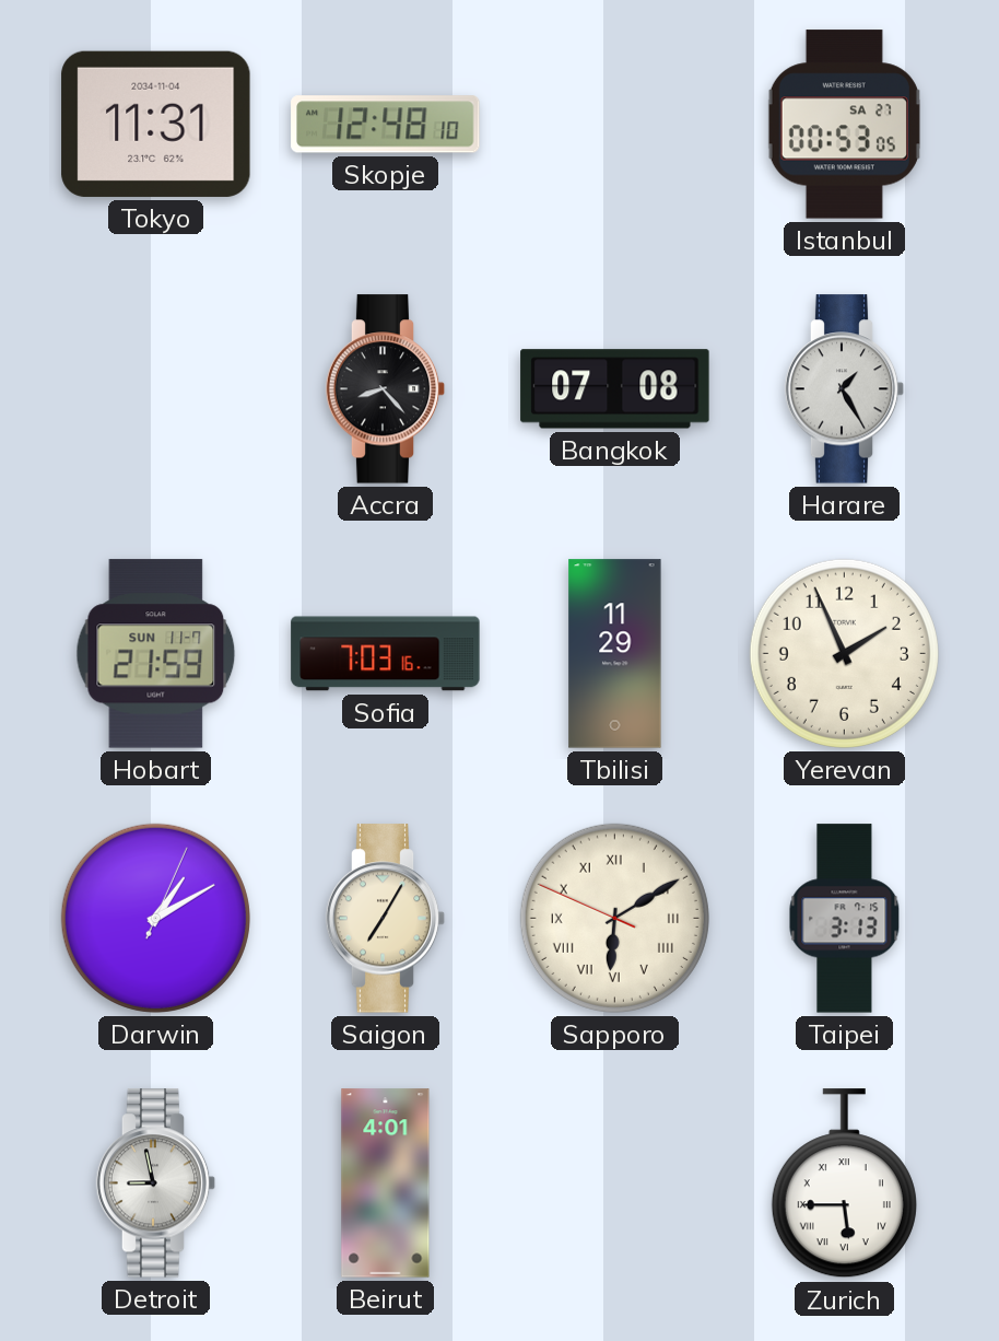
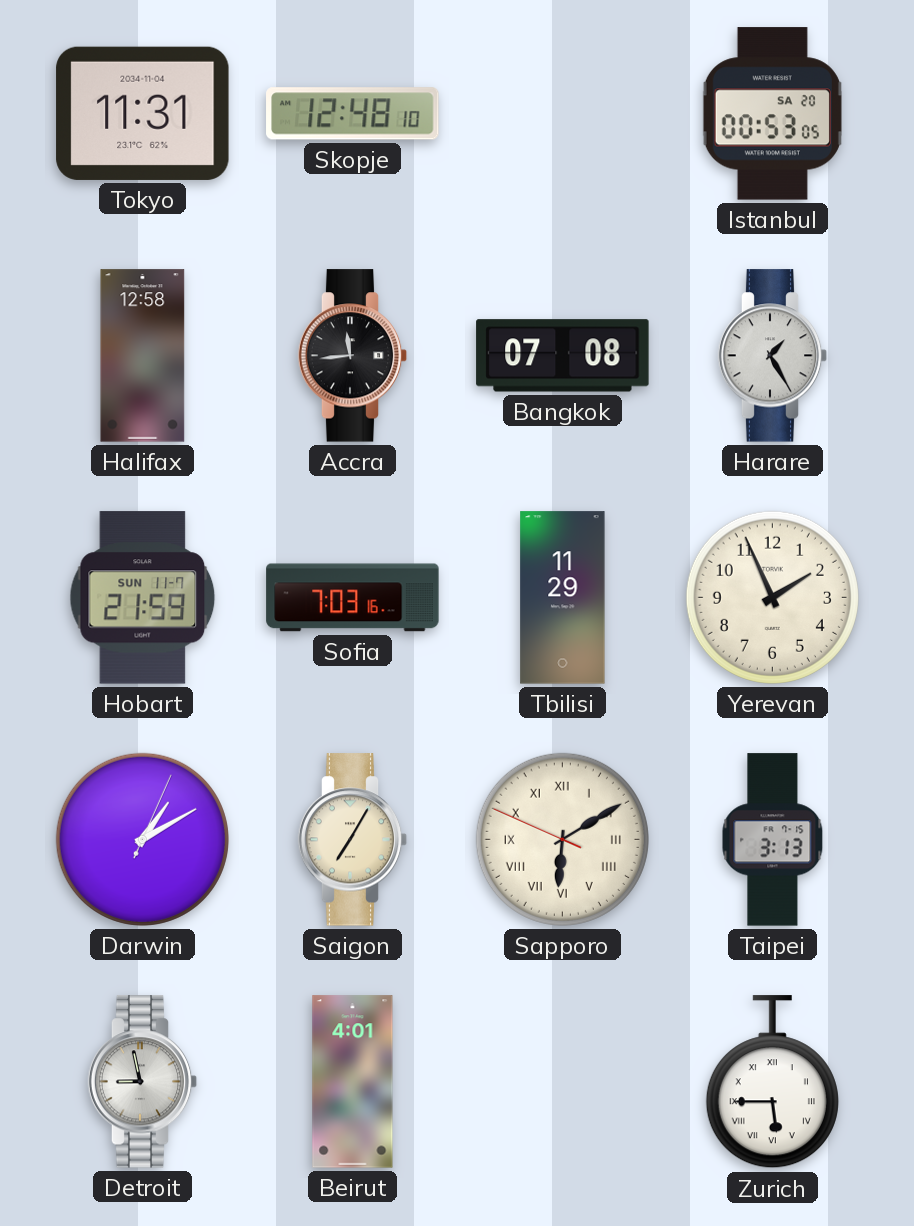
Istanbul date: SA 27 -> SA 20 (772, 114)
Halifax: none -> 12:58 (143, 356)
Accra: 8:23 -> 11:44 (353, 356)
